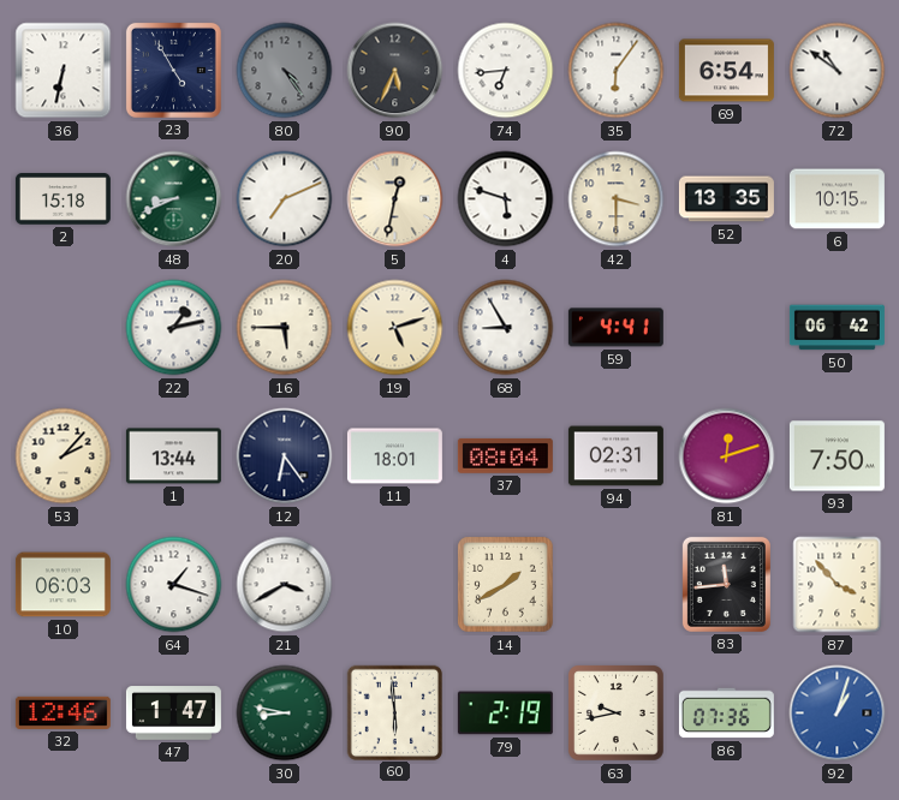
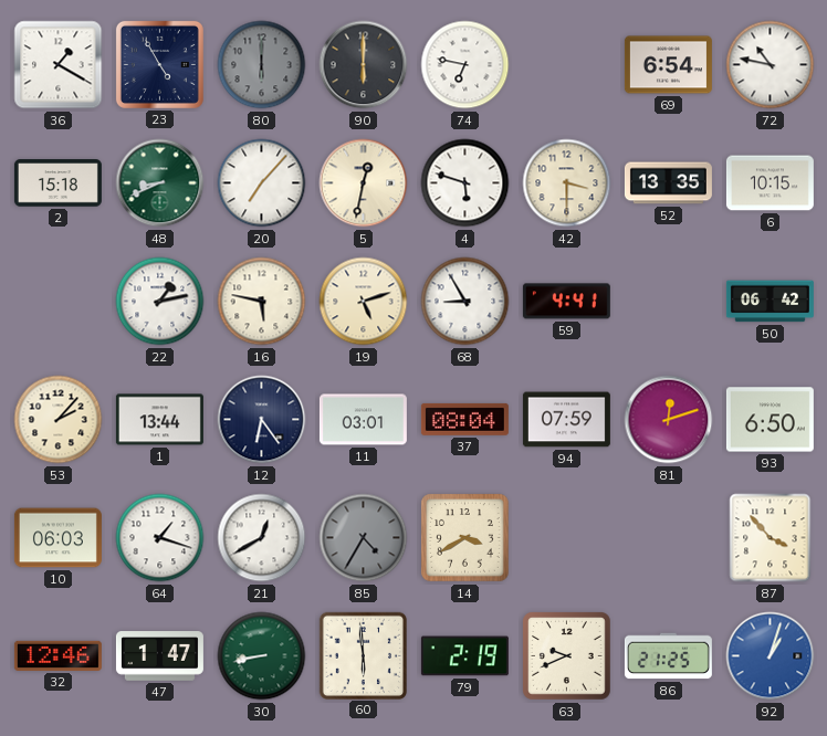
36: 6:32 -> 1:20 (59, 65)
80: 4:24 -> 6:00 (262, 65)
90: 5:34 -> 6:00 (364, 65)
74: 6:44 -> 6:47 (465, 65)
35: 6:06 -> none (617, 71)
72: 10:51 -> 10:47 (771, 65)
20: 7:11 -> 7:07 (262, 183)
16: 5:45 -> 5:47 (262, 302)
11: 18:01 -> 03:01 (363, 420)
94: 02:31 -> 07:59 (566, 420)
93: 7:50 -> 6:50 (770, 420)
21: 3:40 -> 12:40 (262, 538)
85: none -> 4:35 (364, 538)
14: 1:40 -> 3:40 (465, 538)
83: 11:44 -> none (726, 584)
30: 8:47 -> 8:43 (262, 656)
63: 9:43 -> 9:41 (567, 656)
86: 07:36 -> 21:25 (668, 656)
